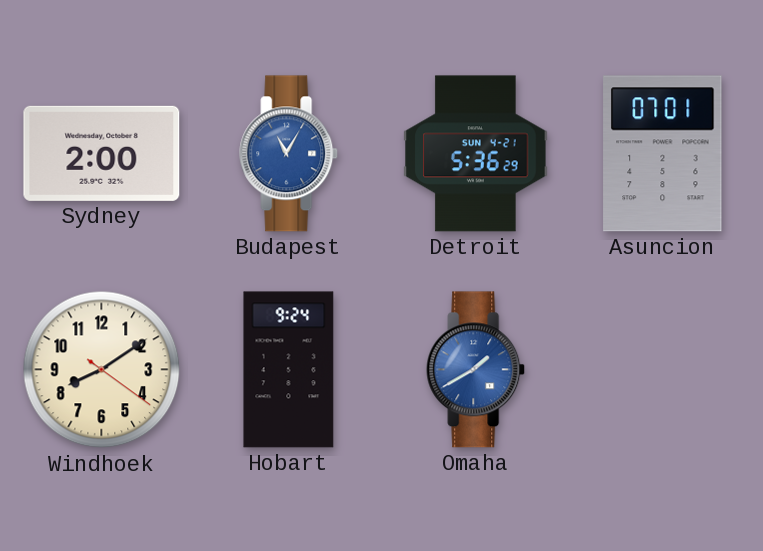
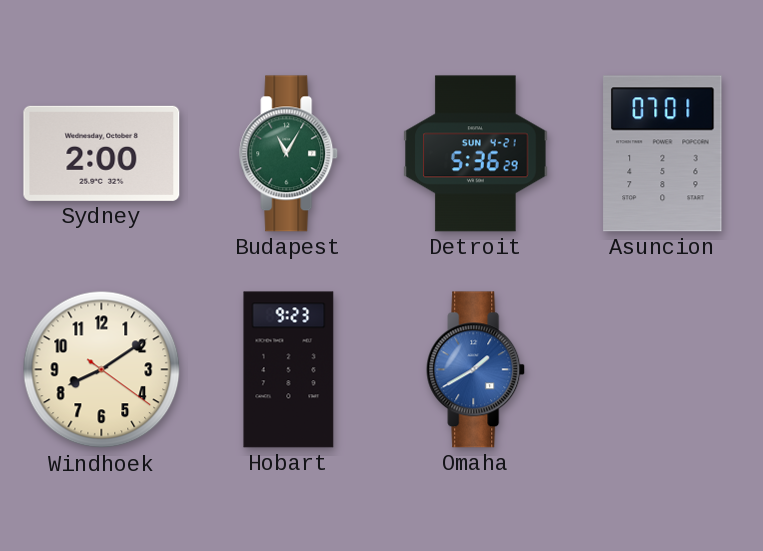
Budapest dial: blue -> green (289, 154)
Hobart: 9:24 -> 9:23 (289, 370)
